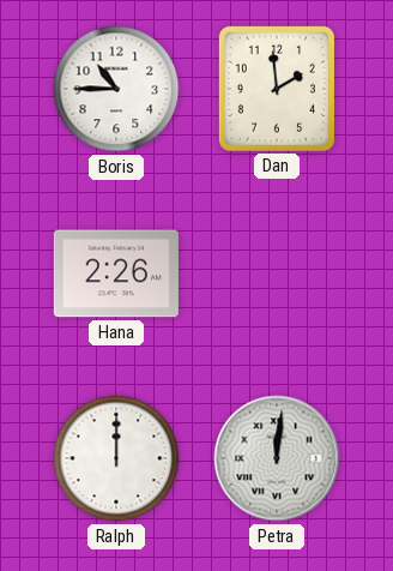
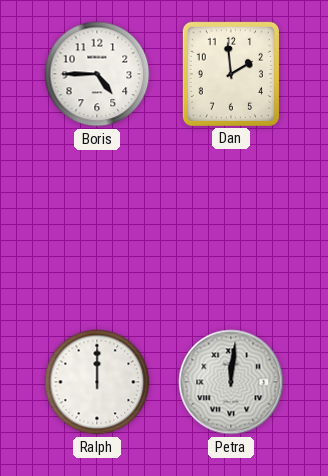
Boris: 10:45 -> 4:45 (97, 74)
Hana: 2:26 -> none (116, 274)
